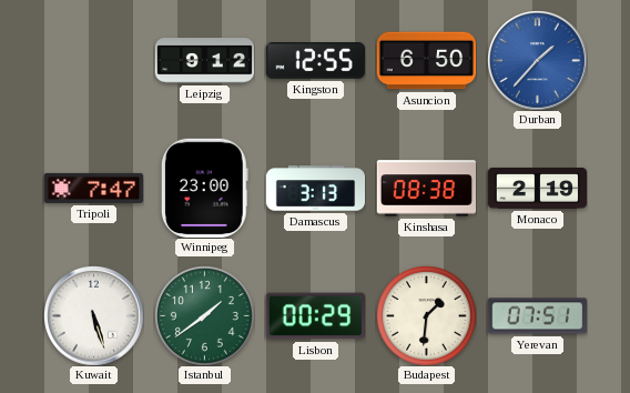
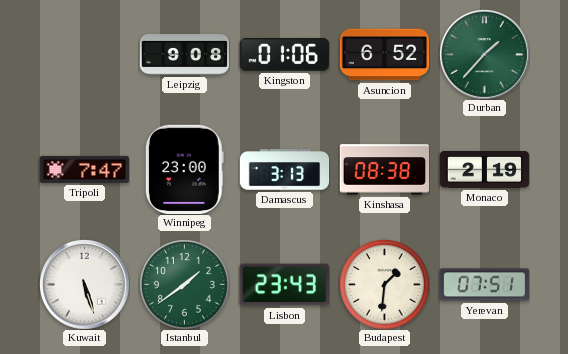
Leipzig: 9:12 -> 9:08 (184, 55)
Kingston: 12:55 -> 01:06 (284, 55)
Asuncion: 6:50 -> 6:52 (384, 55)
Durban dial: blue -> green (485, 55)
Lisbon: 00:29 -> 23:43 (284, 285)
